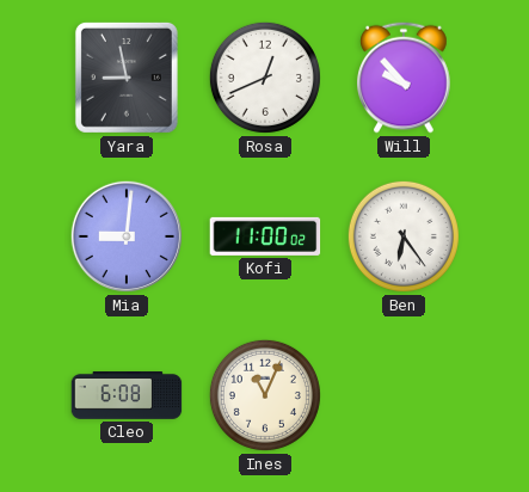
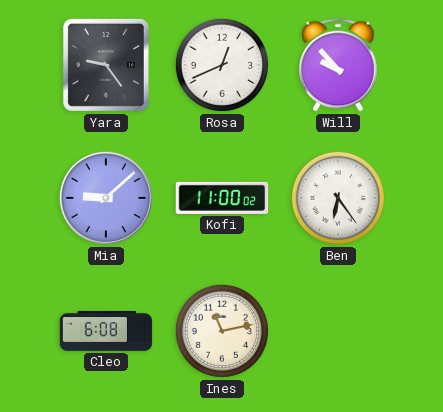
Yara: 8:58 -> 9:24 (106, 65)
Mia: 9:01 -> 9:08 (106, 198)
Ines: 11:04 -> 11:13 (222, 331)
